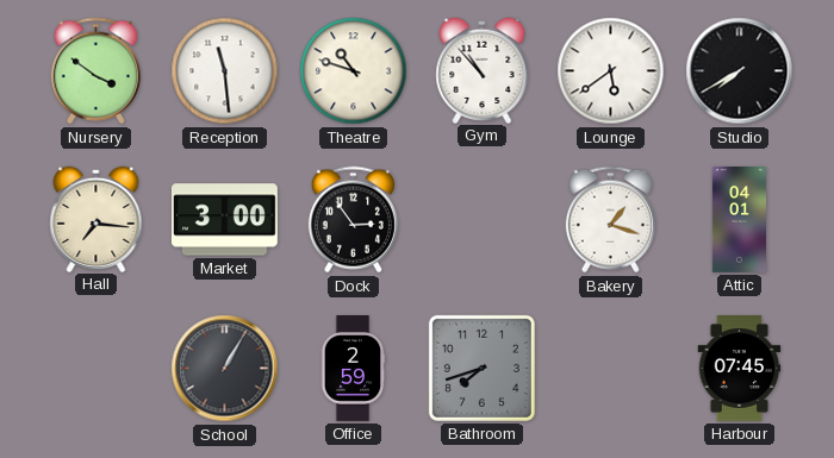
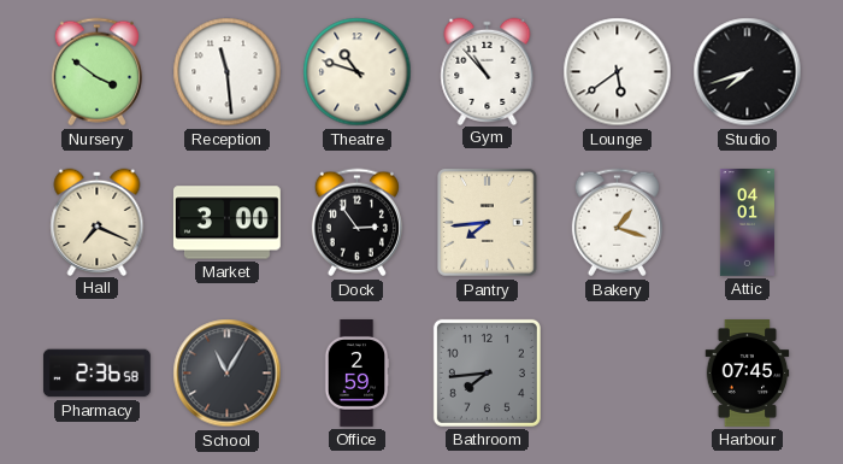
Studio: 7:40 -> 7:42 (748, 72)
Hall: 7:16 -> 7:19 (98, 222)
Pantry: none -> 7:44 (488, 223)
Pharmacy: none -> 2:36 (96, 374)
School: 1:05 -> 11:05 (228, 374)
Bathroom: 7:42 -> 7:44 (487, 372)
